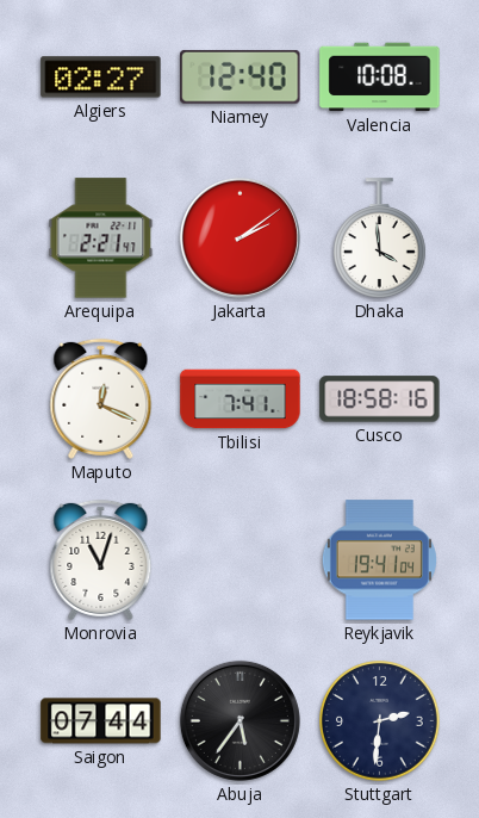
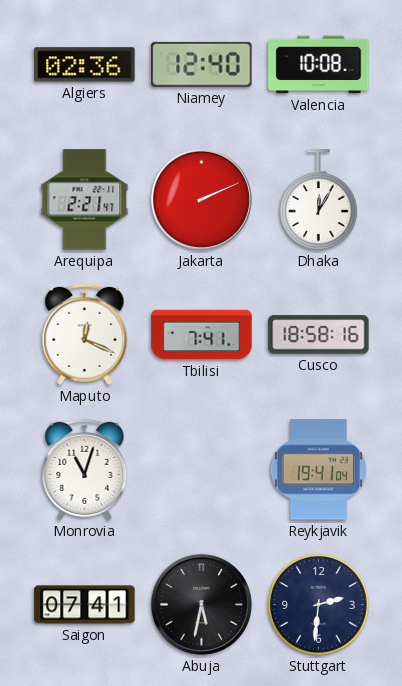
Algiers: 02:27 -> 02:36 (85, 65)
Jakarta: 2:09 -> 2:11 (201, 199)
Dhaka: 3:59 -> 12:05 (319, 200)
Saigon: 07:44 -> 07:41 (85, 605)
Abuja: 5:36 -> 5:32 (201, 604)
